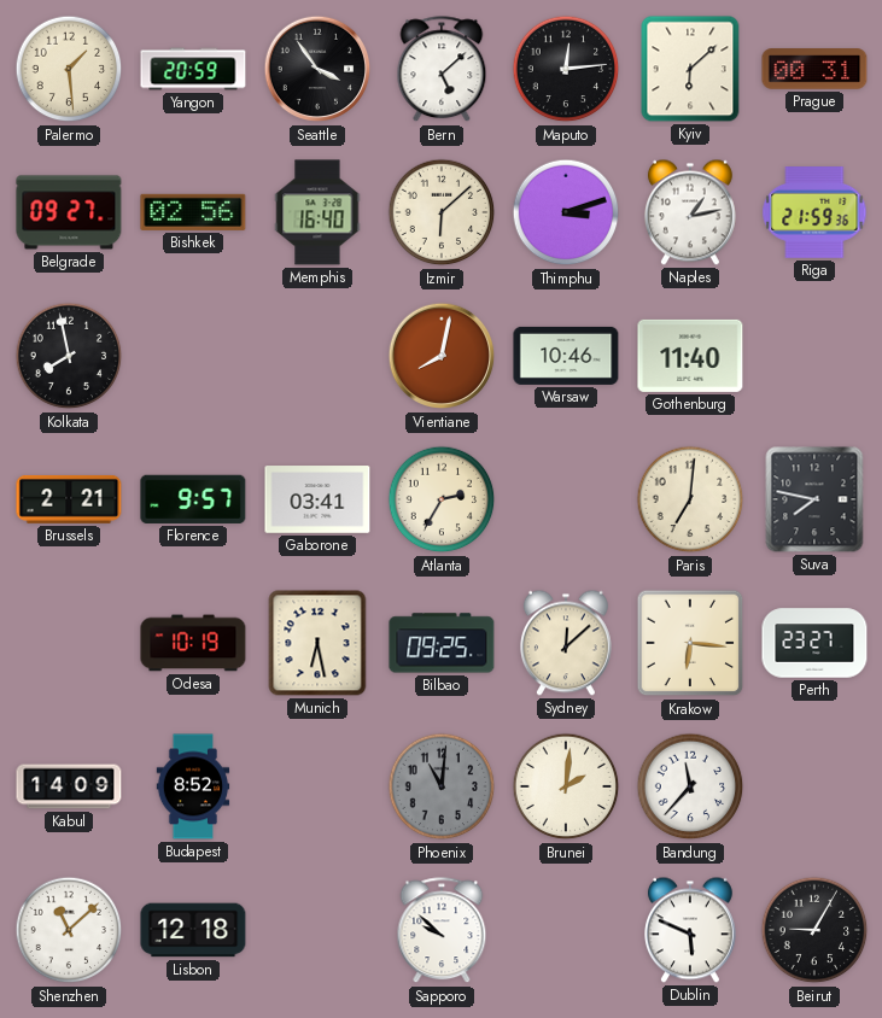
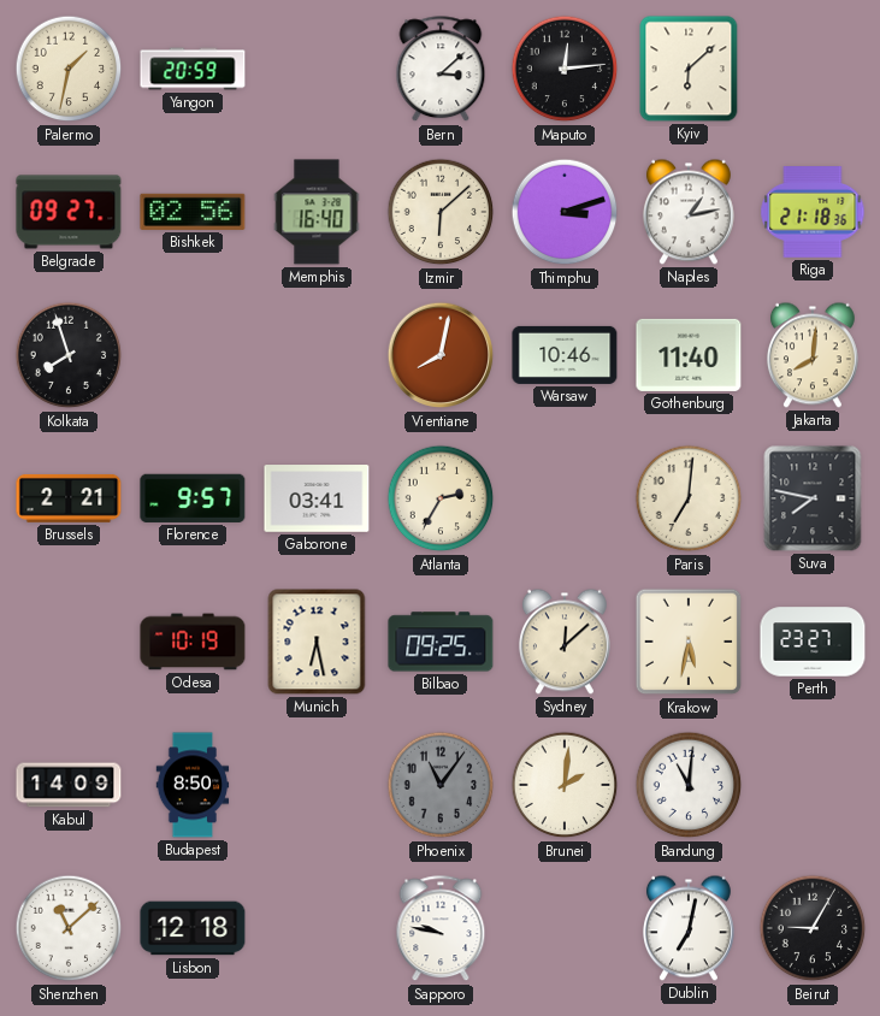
Palermo: 1:29 -> 1:32 (69, 69)
Seattle: 3:54 -> none (317, 69)
Bern: 5:08 -> 3:08 (441, 70)
Prague: 00:31 -> none (814, 69)
Riga: 21:59 -> 21:18 (813, 213)
Kolkata: 7:58 -> 7:57 (69, 355)
Jakarta: none -> 8:01 (813, 355)
Krakow: 6:16 -> 5:32 (689, 642)
Budapest: 8:52 -> 8:50 (193, 785)
Phoenix: 11:01 -> 11:06 (441, 785)
Bandung: 11:37 -> 11:01 (689, 785)
Sapporo: 9:52 -> 9:47 (441, 929)
Dublin: 5:49 -> 7:02 (689, 928)
